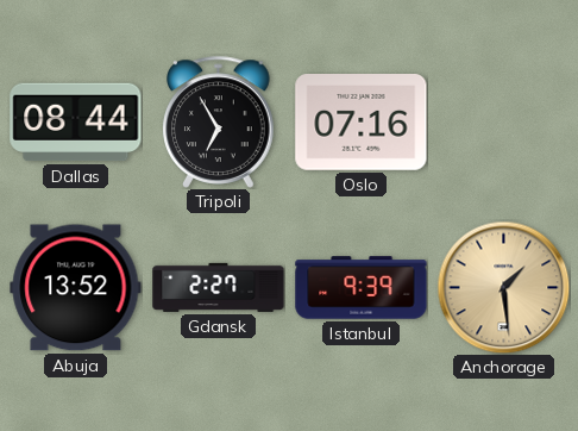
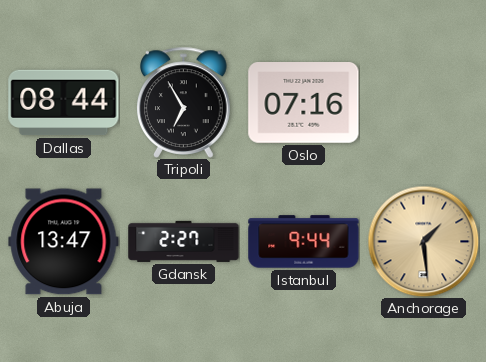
Abuja: 13:52 -> 13:47 (64, 242)
Istanbul: 9:39 -> 9:44 (304, 242)
